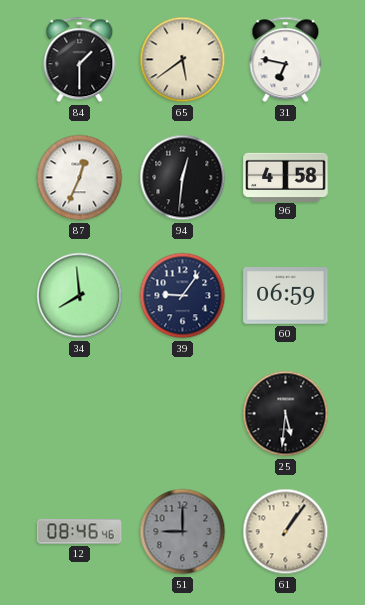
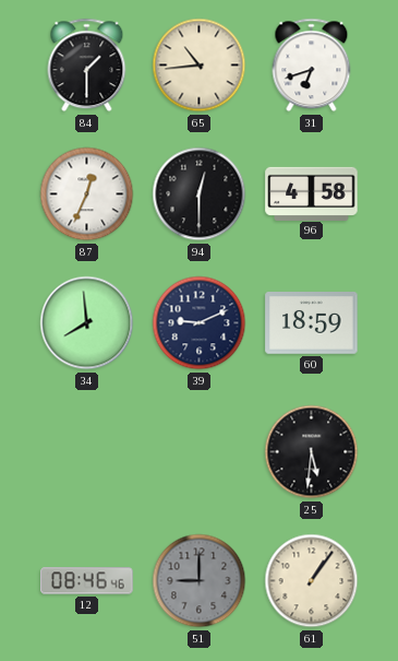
65: 5:39 -> 10:44 (200, 66)
31: 6:47 -> 6:42 (312, 66)
94: 12:31 -> 12:30 (200, 194)
39: 9:06 -> 9:11 (200, 323)
60: 06:59 -> 18:59 (312, 323)
